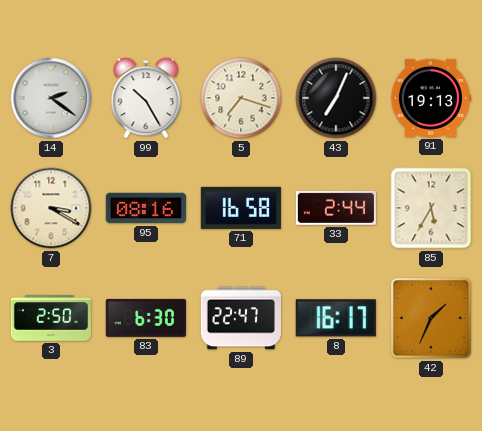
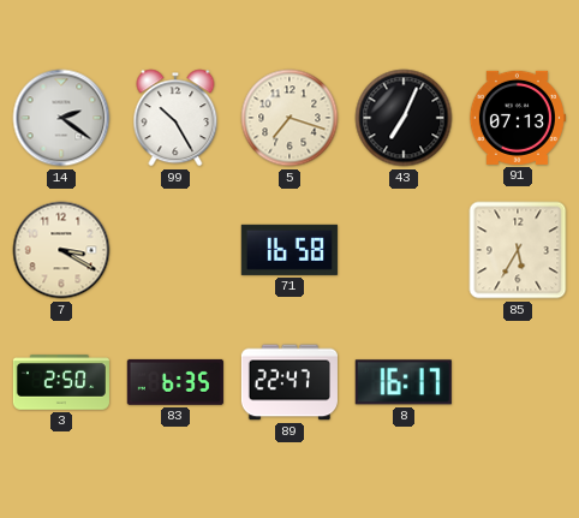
91: 19:13 -> 07:13 (517, 118)
95: 08:16 -> none (146, 208)
33: 2:44 -> none (336, 208)
83: 6:30 -> 6:35 (175, 382)
42: 1:34 -> none (432, 319)
